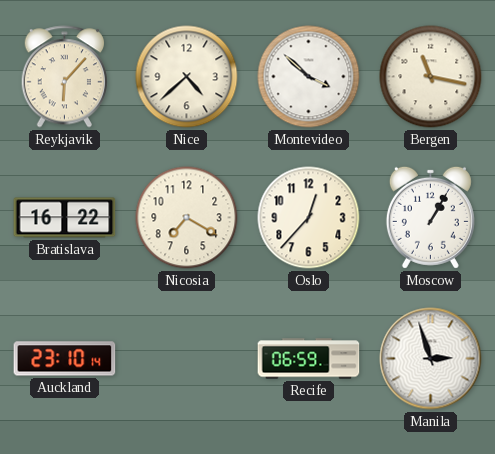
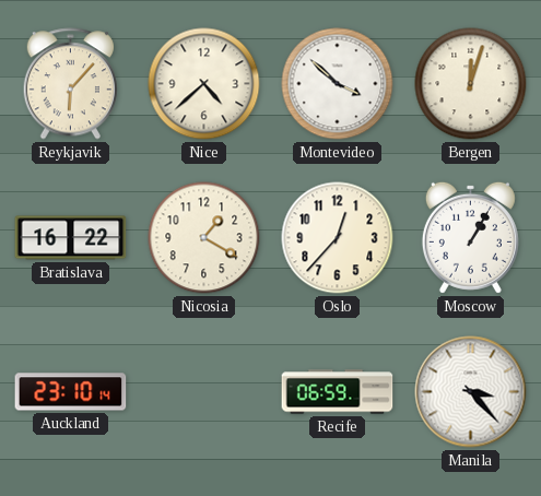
Bergen: 11:17 -> 12:03 (471, 84)
Nicosia: 7:20 -> 1:20 (204, 238)
Manila: 2:57 -> 3:23 (471, 392)
